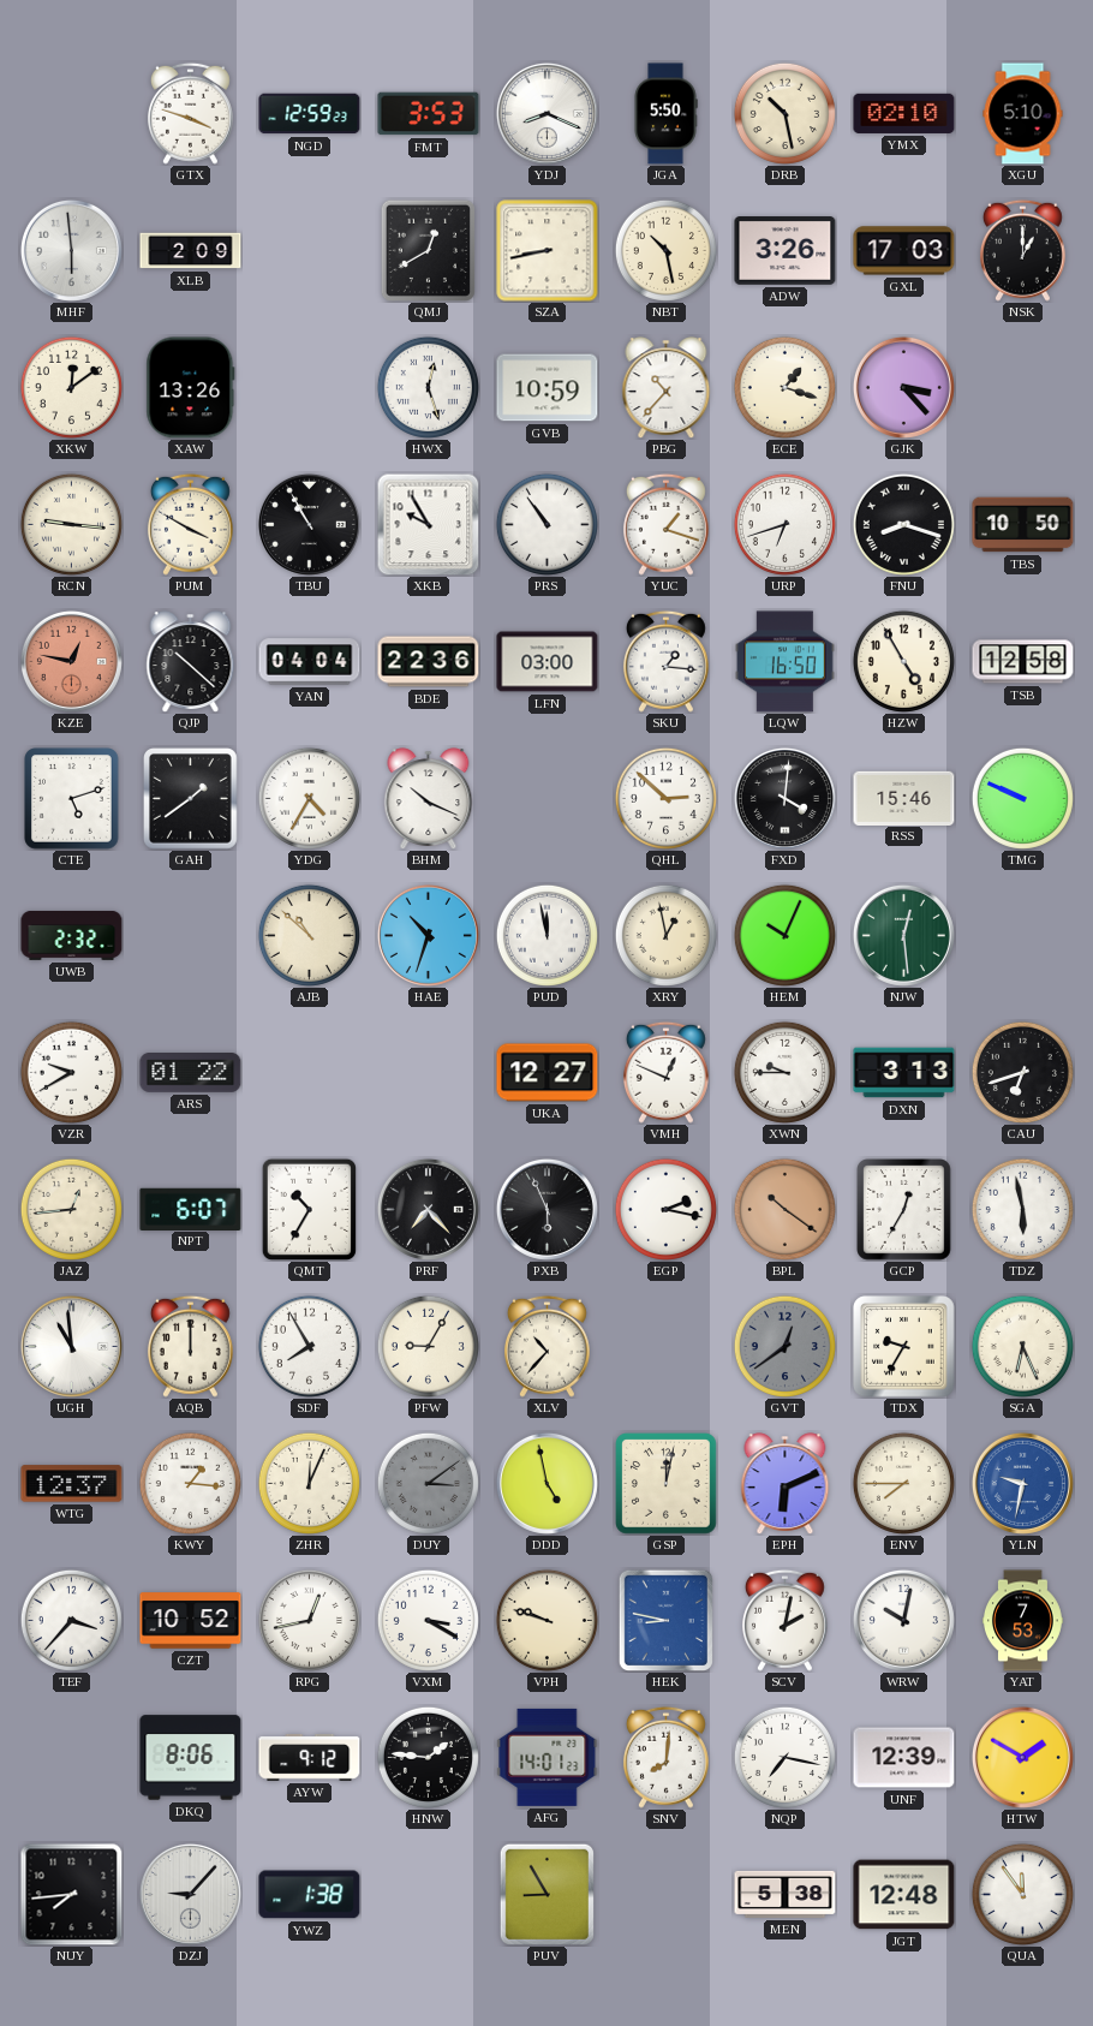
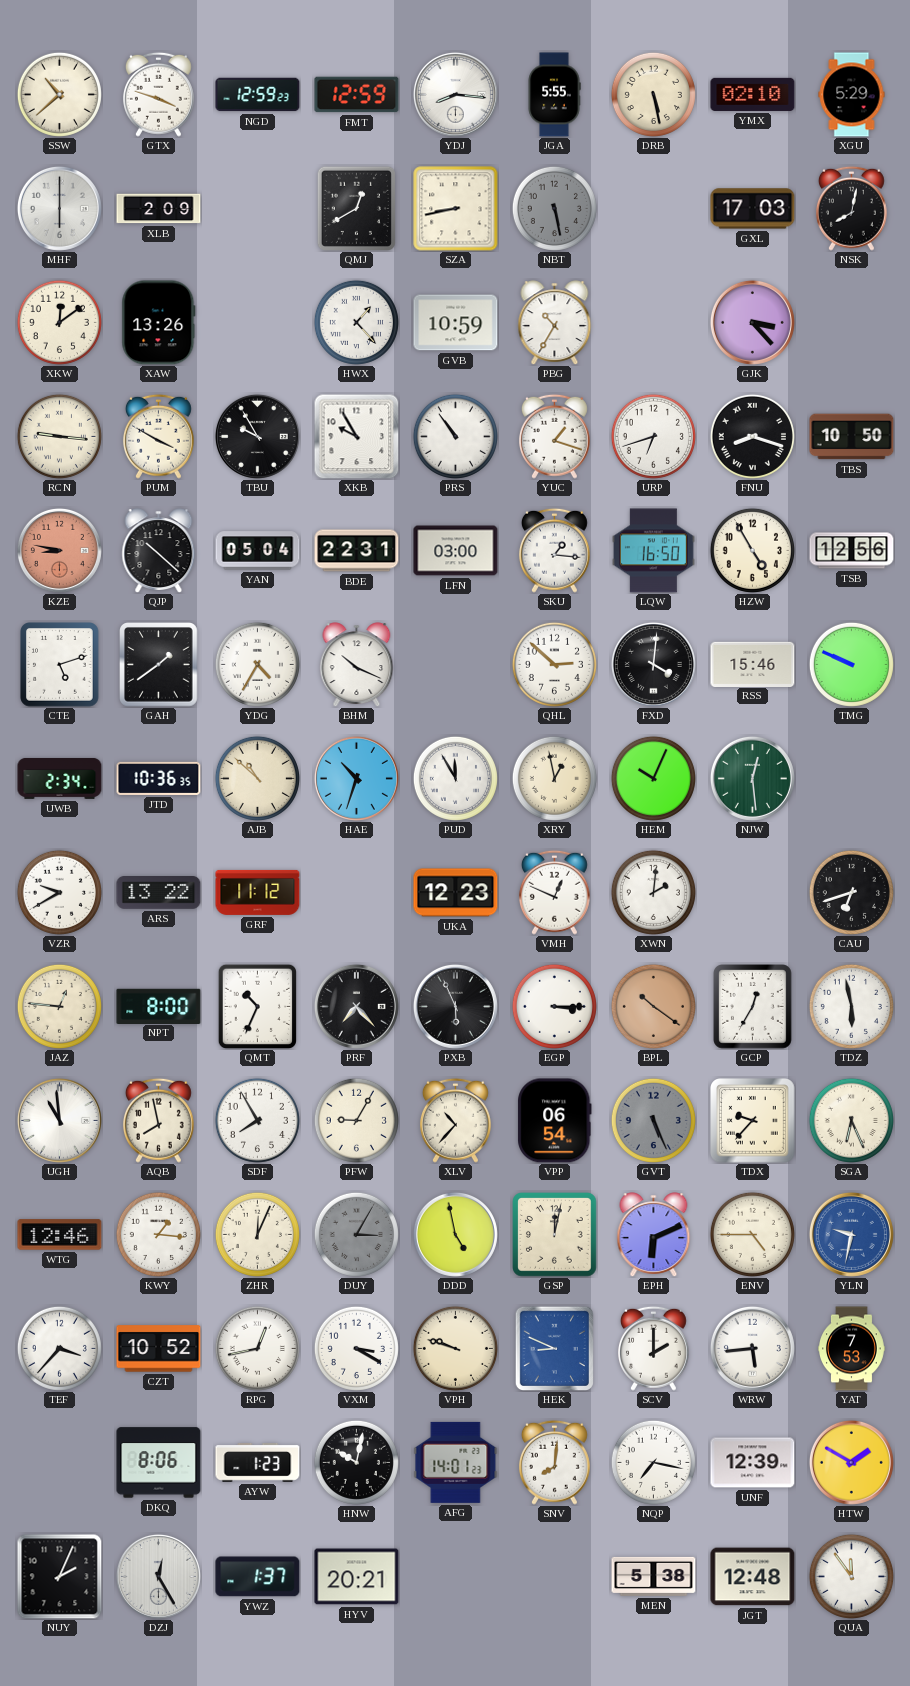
SSW: none -> 10:38 (59, 94)
FMT: 3:53 -> 12:59 (357, 95)
YDJ: 8:19 -> 8:16 (455, 94)
JGA: 5:50 -> 5:55 (554, 95)
DRB: 10:28 -> 5:28 (653, 94)
XGU: 5:10 -> 5:29 (852, 95)
MHF: 5:59 -> 6:00 (59, 208)
NBT: 10:28 -> 5:28 (554, 208)
NBT dial: cream -> grey (554, 208)
ADW: 3:26 -> none (786, 251)
NSK: 1:00 -> 8:02 (851, 208)
HWX: 12:27 -> 1:23 (356, 322)
PBG: 10:37 -> 10:35 (555, 322)
ECE: 1:18 -> none (784, 387)
TBU: 10:55 -> 9:55 (257, 436)
KZE: 12:47 -> 8:47 (59, 550)
YAN: 04:04 -> 05:04 (258, 551)
BDE: 22:36 -> 22:31 (357, 551)
TSB: 12:58 -> 12:56 (852, 551)
UWB: 2:32 -> 2:34 (60, 778)
JTD: none -> 10:36 (159, 778)
PUD: 11:58 -> 11:55 (455, 778)
ARS: 01:22 -> 13:22 (159, 893)
GRF: none -> 11:12 (258, 892)
UKA: 12:27 -> 12:23 (456, 893)
XWN: 9:45 -> 2:01 (653, 892)
DXN: 3:13 -> none (904, 1073)
JAZ: 12:44 -> 12:46 (59, 1006)
NPT: 6:07 -> 8:00 (159, 1006)
QMT: 10:35 -> 10:34 (257, 1006)
EGP: 2:17 -> 3:15 (554, 1006)
AQB: 12:00 -> 7:58 (158, 1120)
VPP: none -> 06:54 (555, 1121)
GVT: 12:39 -> 5:26 (653, 1120)
TDX: 9:35 -> 9:37 (753, 1121)
WTG: 12:37 -> 12:46 (60, 1235)
DUY: 3:09 -> 3:05 (356, 1234)
ENV: 7:45 -> 4:45 (752, 1234)
HEK: 8:47 -> 8:49 (554, 1348)
SCV: 2:02 -> 2:00 (653, 1348)
WRW: 10:02 -> 5:44 (752, 1348)
AYW: 9:12 -> 1:23 (258, 1463)
HNW: 1:46 -> 10:02 (356, 1462)
NUY: 7:44 -> 2:04 (60, 1577)
DZJ: 9:07 -> 12:25 (158, 1576)
YWZ: 1:38 -> 1:37 (258, 1577)
HYV: none -> 20:21 (357, 1577)
PUV: 8:55 -> none (546, 1894)
